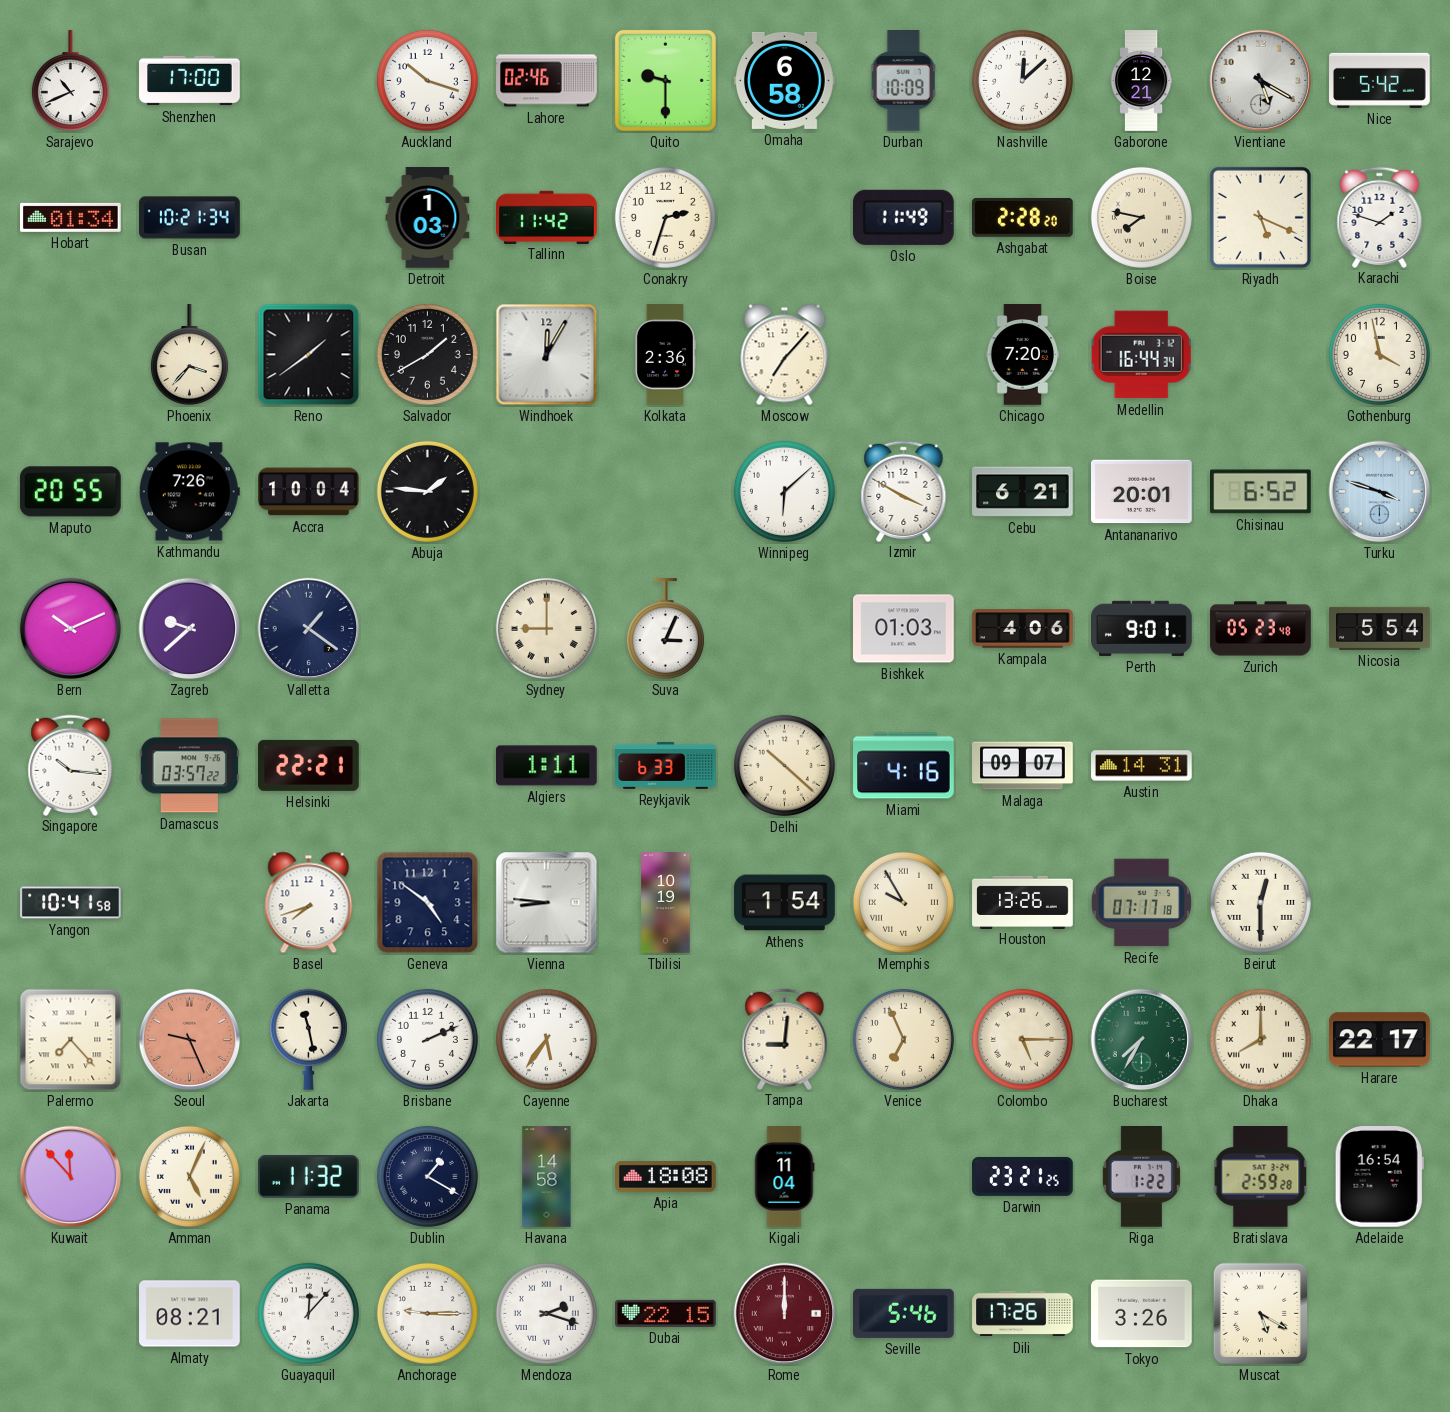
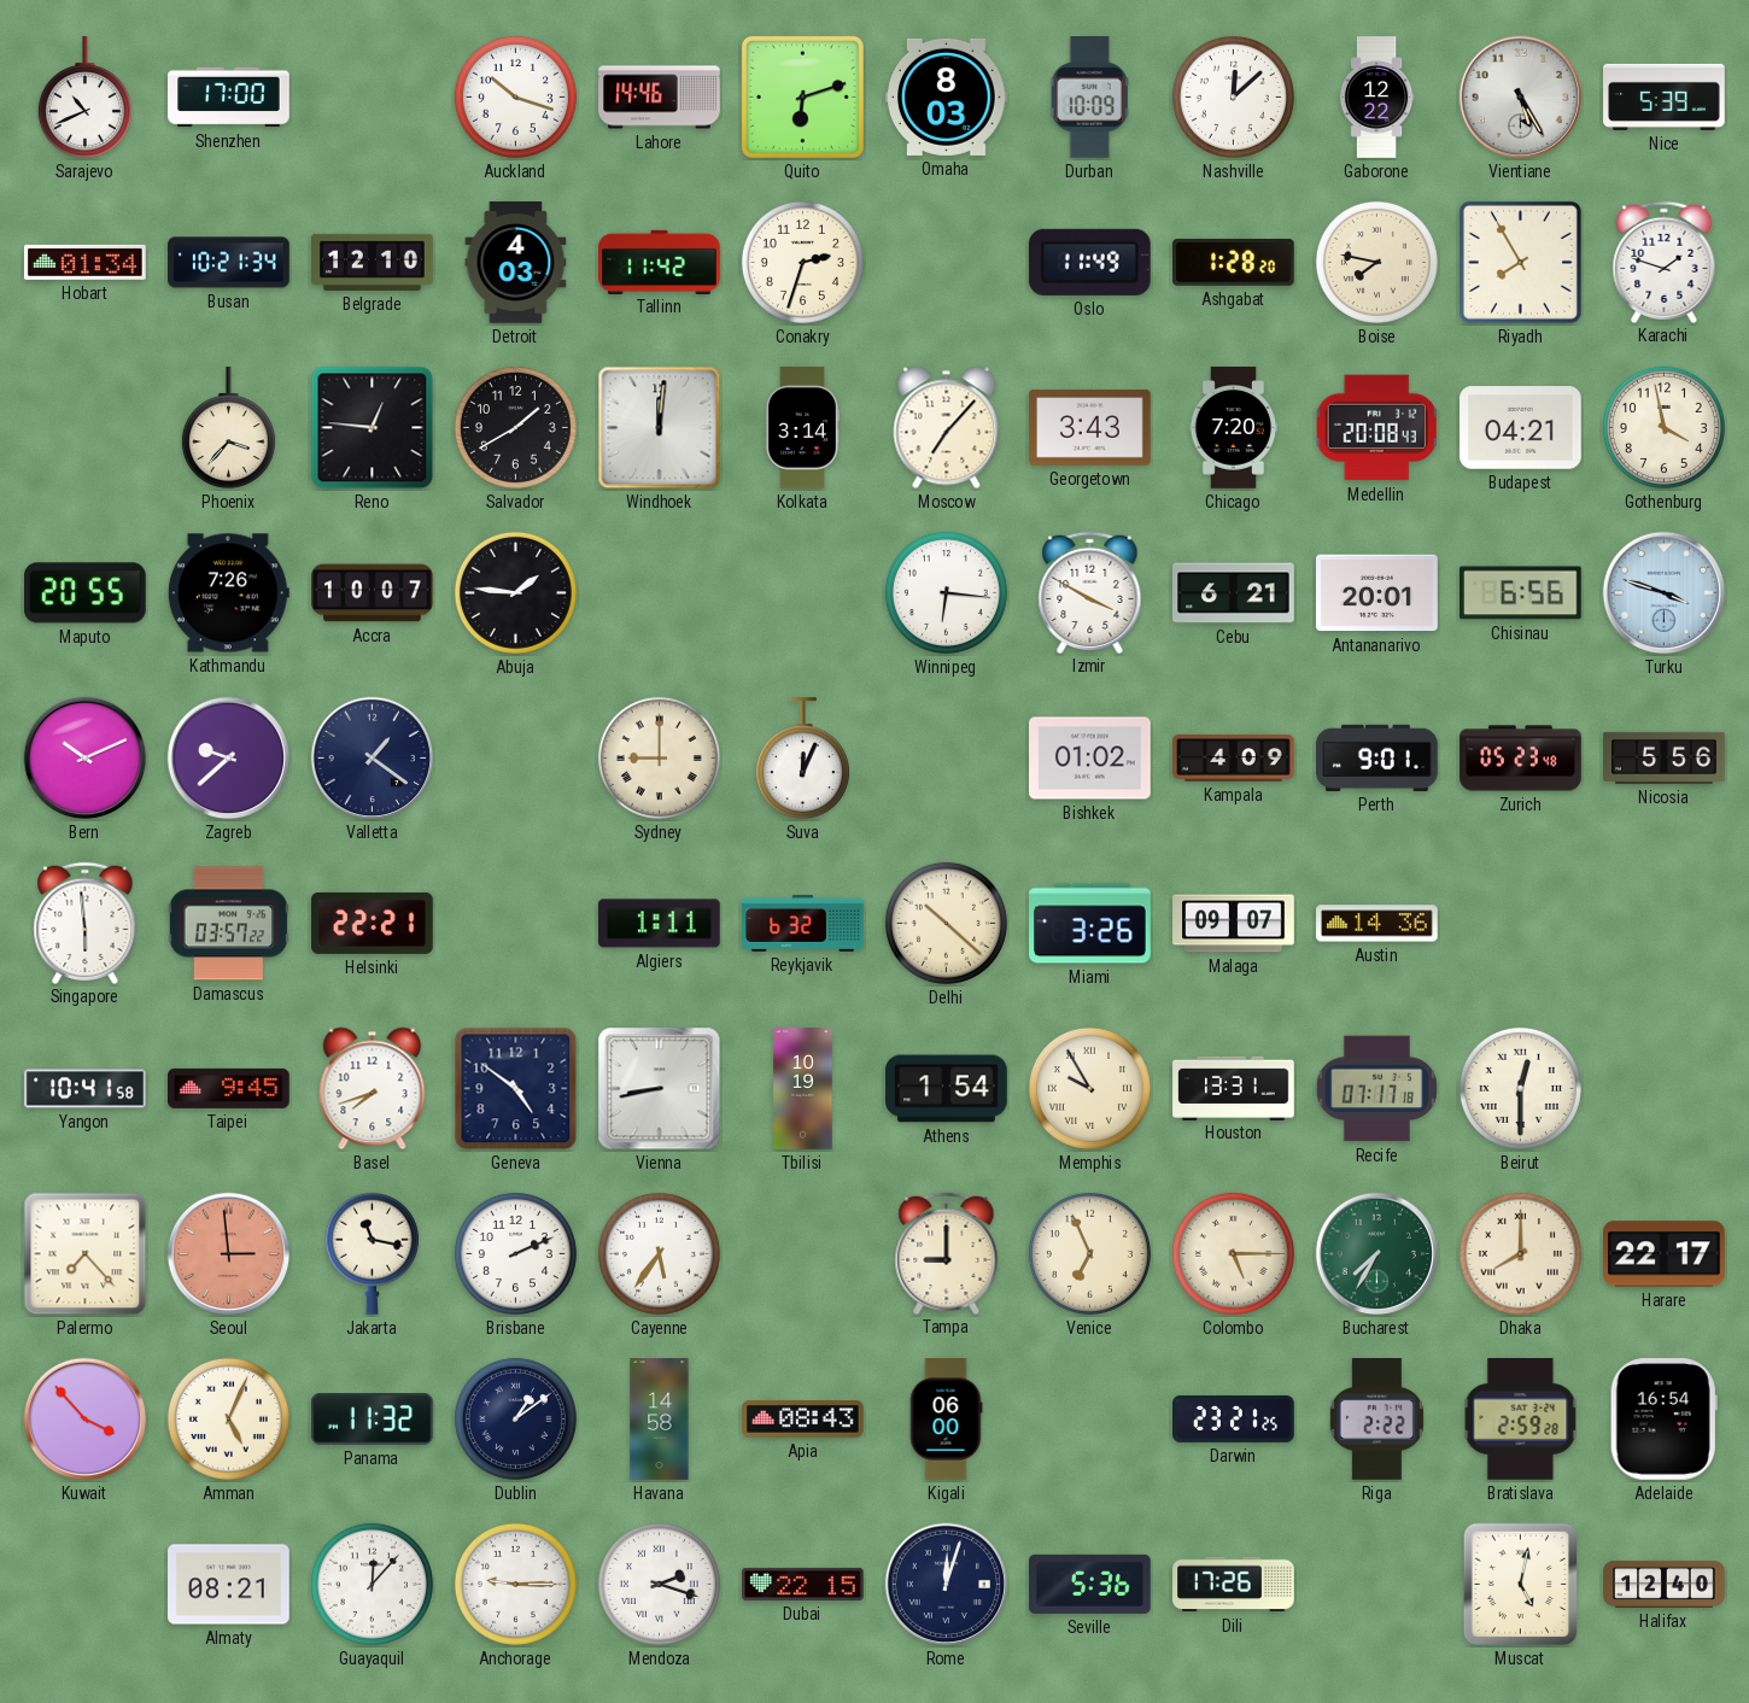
Lahore: 02:46 -> 14:46 (660, 98)
Quito: 9:30 -> 6:12 (802, 96)
Omaha: 6:58 -> 8:03 (947, 96)
Gaborone: 12:21 -> 12:22 (1376, 98)
Vientiane: 5:20 -> 5:25 (1521, 98)
Nice: 5:42 -> 5:39 (1665, 96)
Belgrade: none -> 12:10 (373, 262)
Detroit: 1:03 -> 4:03 (516, 263)
Ashgabat: 2:28 -> 1:28 (1234, 262)
Riyadh: 5:19 -> 7:55 (1520, 262)
Reno: 1:39 -> 12:46 (373, 428)
Windhoek: 12:05 -> 12:01 (660, 428)
Kolkata: 2:36 -> 3:14 (802, 428)
Georgetown: none -> 3:43 (1090, 428)
Medellin: 16:44 -> 20:08 (1376, 428)
Budapest: none -> 04:21 (1521, 428)
Accra: 10:04 -> 10:07 (373, 593)
Winnipeg: 6:08 -> 6:16 (946, 592)
Chisinau: 6:52 -> 6:56 (1521, 593)
Suva: 3:04 -> 12:04 (802, 759)
Bishkek: 01:03 -> 01:02 (1090, 759)
Kampala: 4:06 -> 4:09 (1234, 759)
Nicosia: 5:54 -> 5:56 (1665, 757)
Singapore: 10:16 -> 5:59 (86, 923)
Reykjavik: 6:33 -> 6:32 (803, 923)
Miami: 4:16 -> 3:26 (1090, 924)
Austin: 14:31 -> 14:36 (1377, 924)
Taipei: none -> 9:45 (229, 1088)
Vienna: 8:46 -> 8:43 (660, 1089)
Houston: 13:26 -> 13:31 (1234, 1088)
Seoul: 9:26 -> 2:59 (229, 1254)
Jakarta: 11:28 -> 11:17 (372, 1253)
Tampa: 9:01 -> 9:00 (947, 1253)
Kuwait: 11:53 -> 3:53 (86, 1420)
Dublin: 1:20 -> 1:09 (515, 1418)
Apia: 18:08 -> 08:43 (803, 1420)
Kigali: 11:04 -> 06:00 (946, 1420)
Riga: 1:22 -> 2:22 (1376, 1420)
Rome: 12:00 -> 12:03 (947, 1585)
Rome dial: burgundy -> navy (947, 1585)
Seville: 5:46 -> 5:36 (1090, 1584)
Tokyo: 3:26 -> none (1142, 1314)
Muscat: 5:20 -> 5:02 (1521, 1585)
Halifax: none -> 12:40 (1665, 1584)
